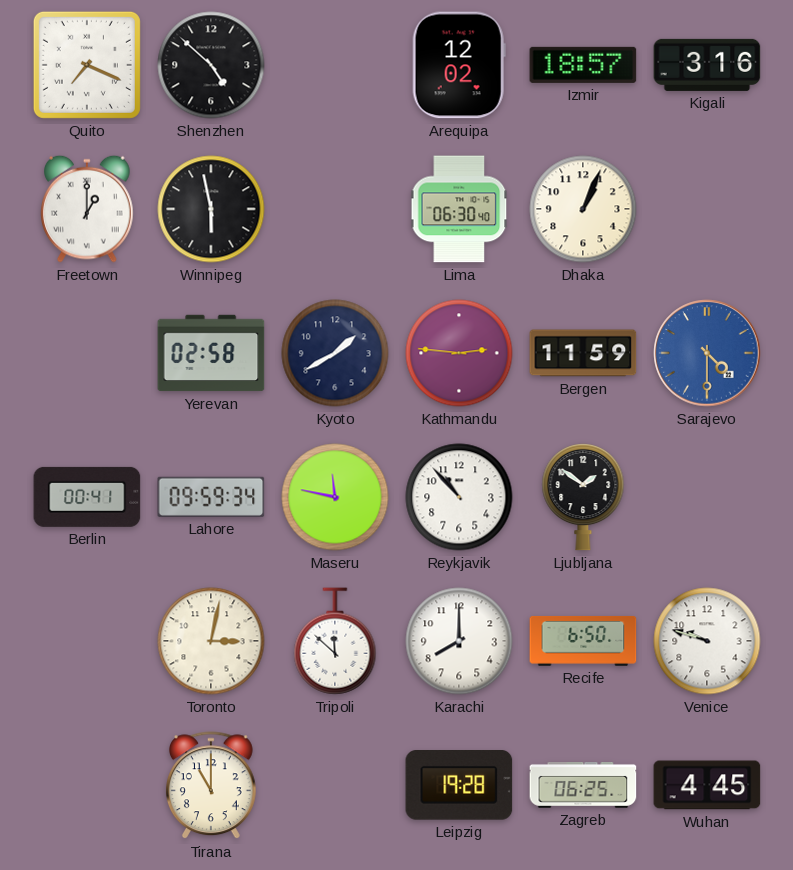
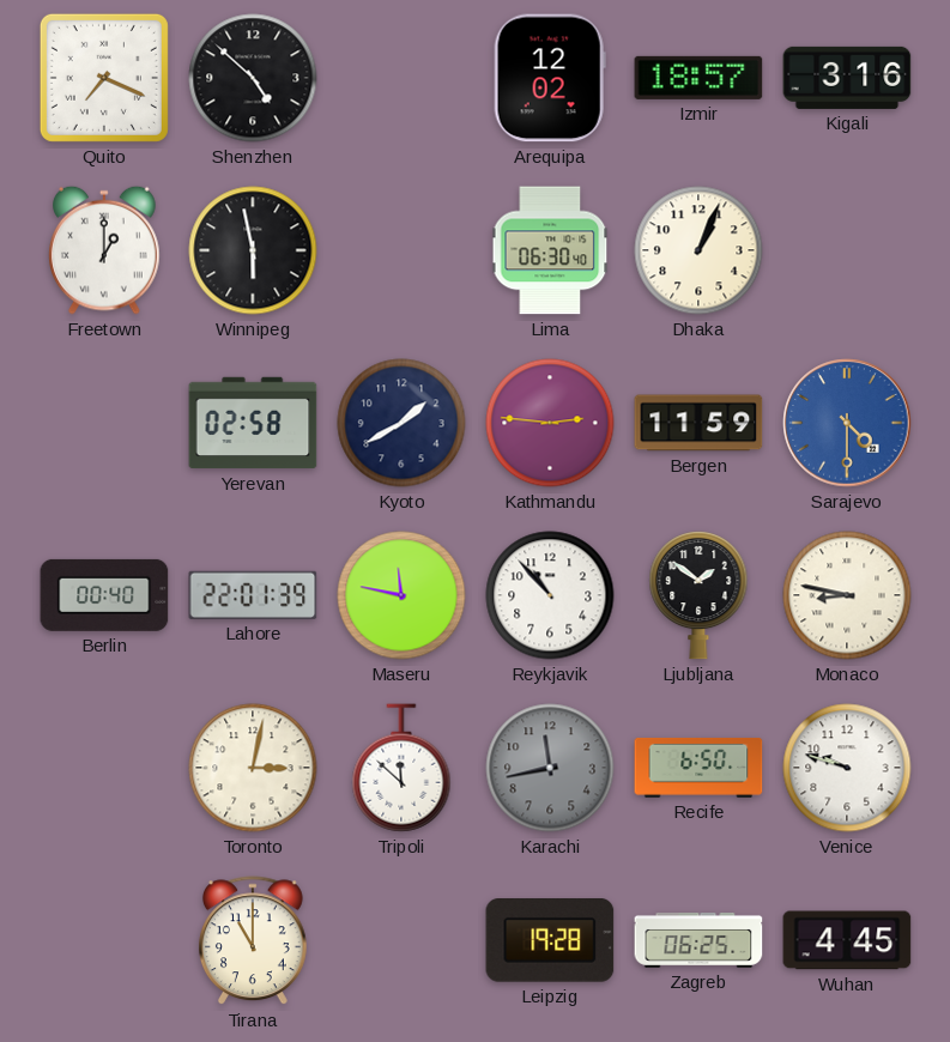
Berlin: 00:41 -> 00:40 (104, 595)
Lahore: 09:59 -> 22:01 (253, 595)
Monaco: none -> 8:47 (847, 595)
Karachi: 8:00 -> 11:43 (550, 768)
Karachi dial: white -> grey (550, 768)
